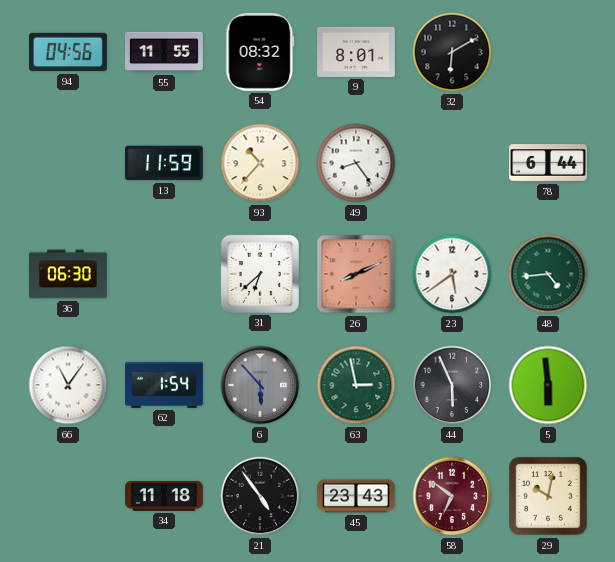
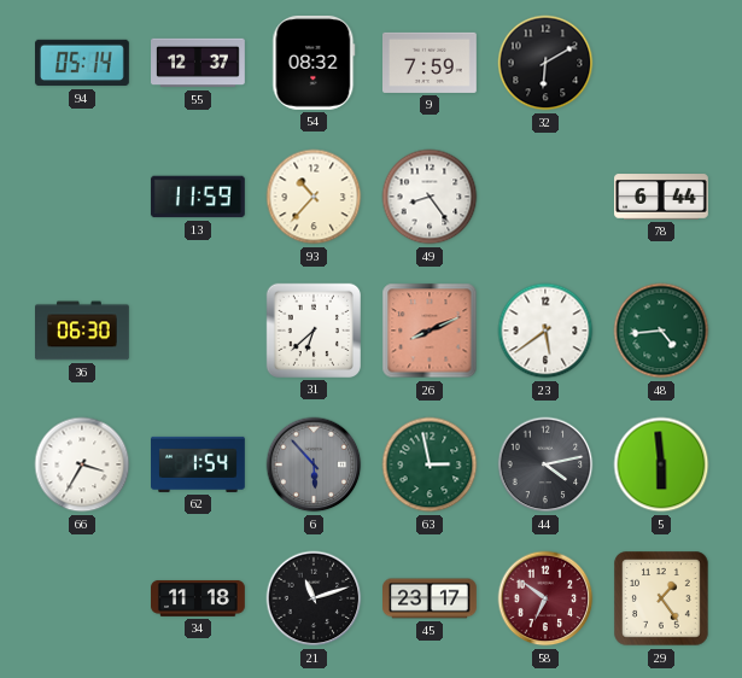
94: 04:56 -> 05:14 (83, 63)
55: 11:55 -> 12:37 (199, 63)
9: 8:01 -> 7:59 (431, 63)
66: 11:06 -> 3:35 (82, 464)
44: 5:56 -> 4:13 (545, 464)
21: 4:54 -> 11:12 (314, 598)
45: 23:43 -> 23:17 (431, 598)
29: 10:02 -> 1:24 (661, 598)
